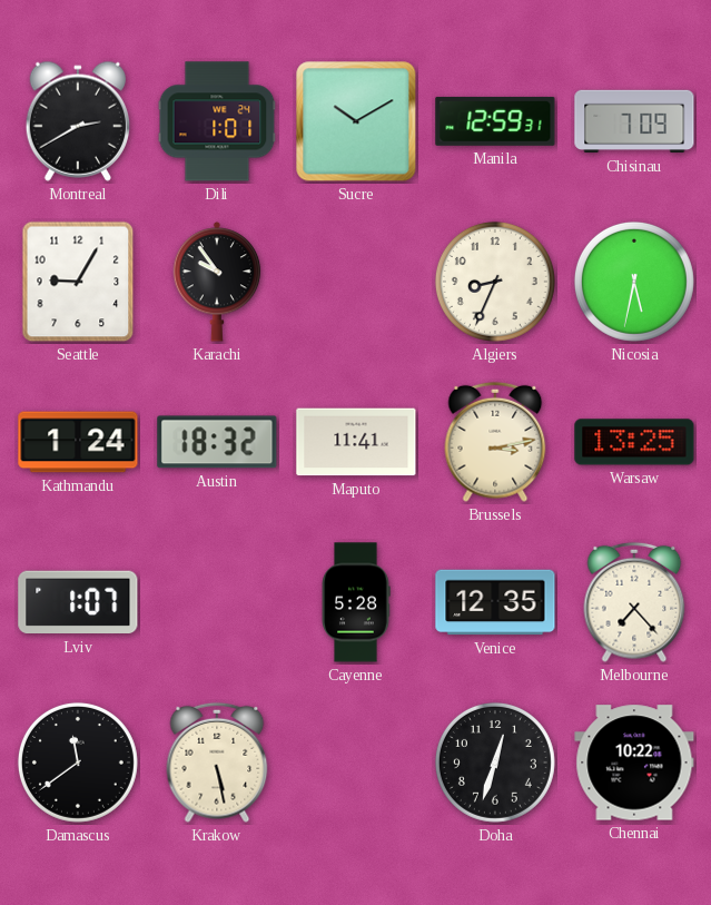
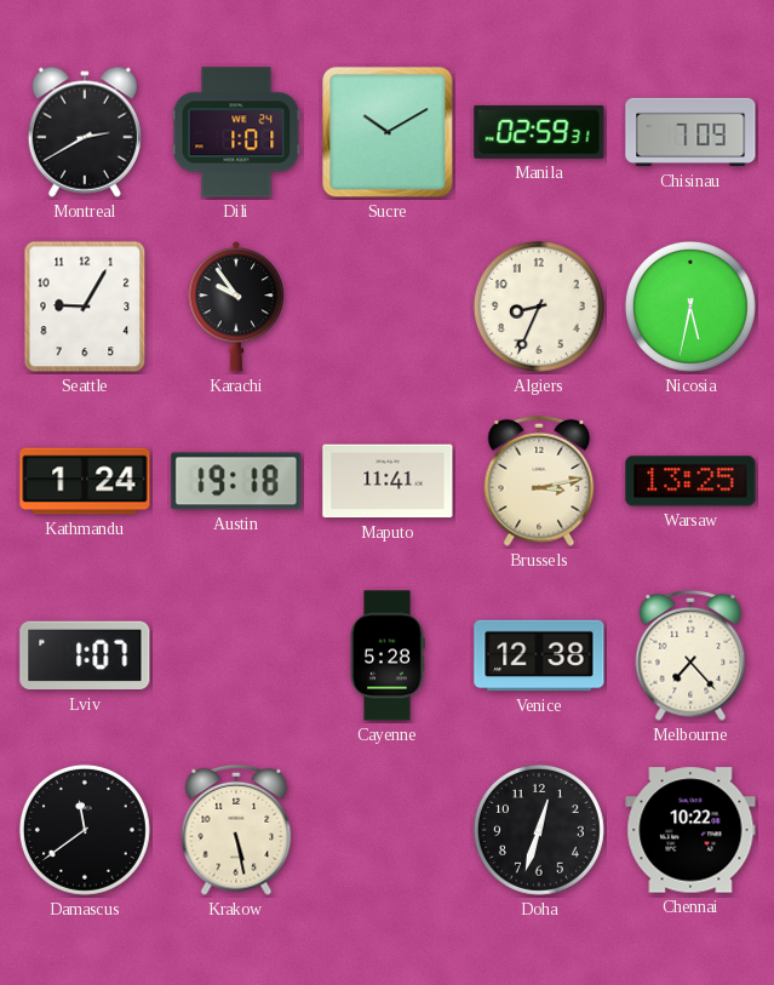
Manila: 12:59 -> 02:59 (539, 132)
Austin: 18:32 -> 19:18 (236, 481)
Venice: 12:35 -> 12:38 (539, 655)
